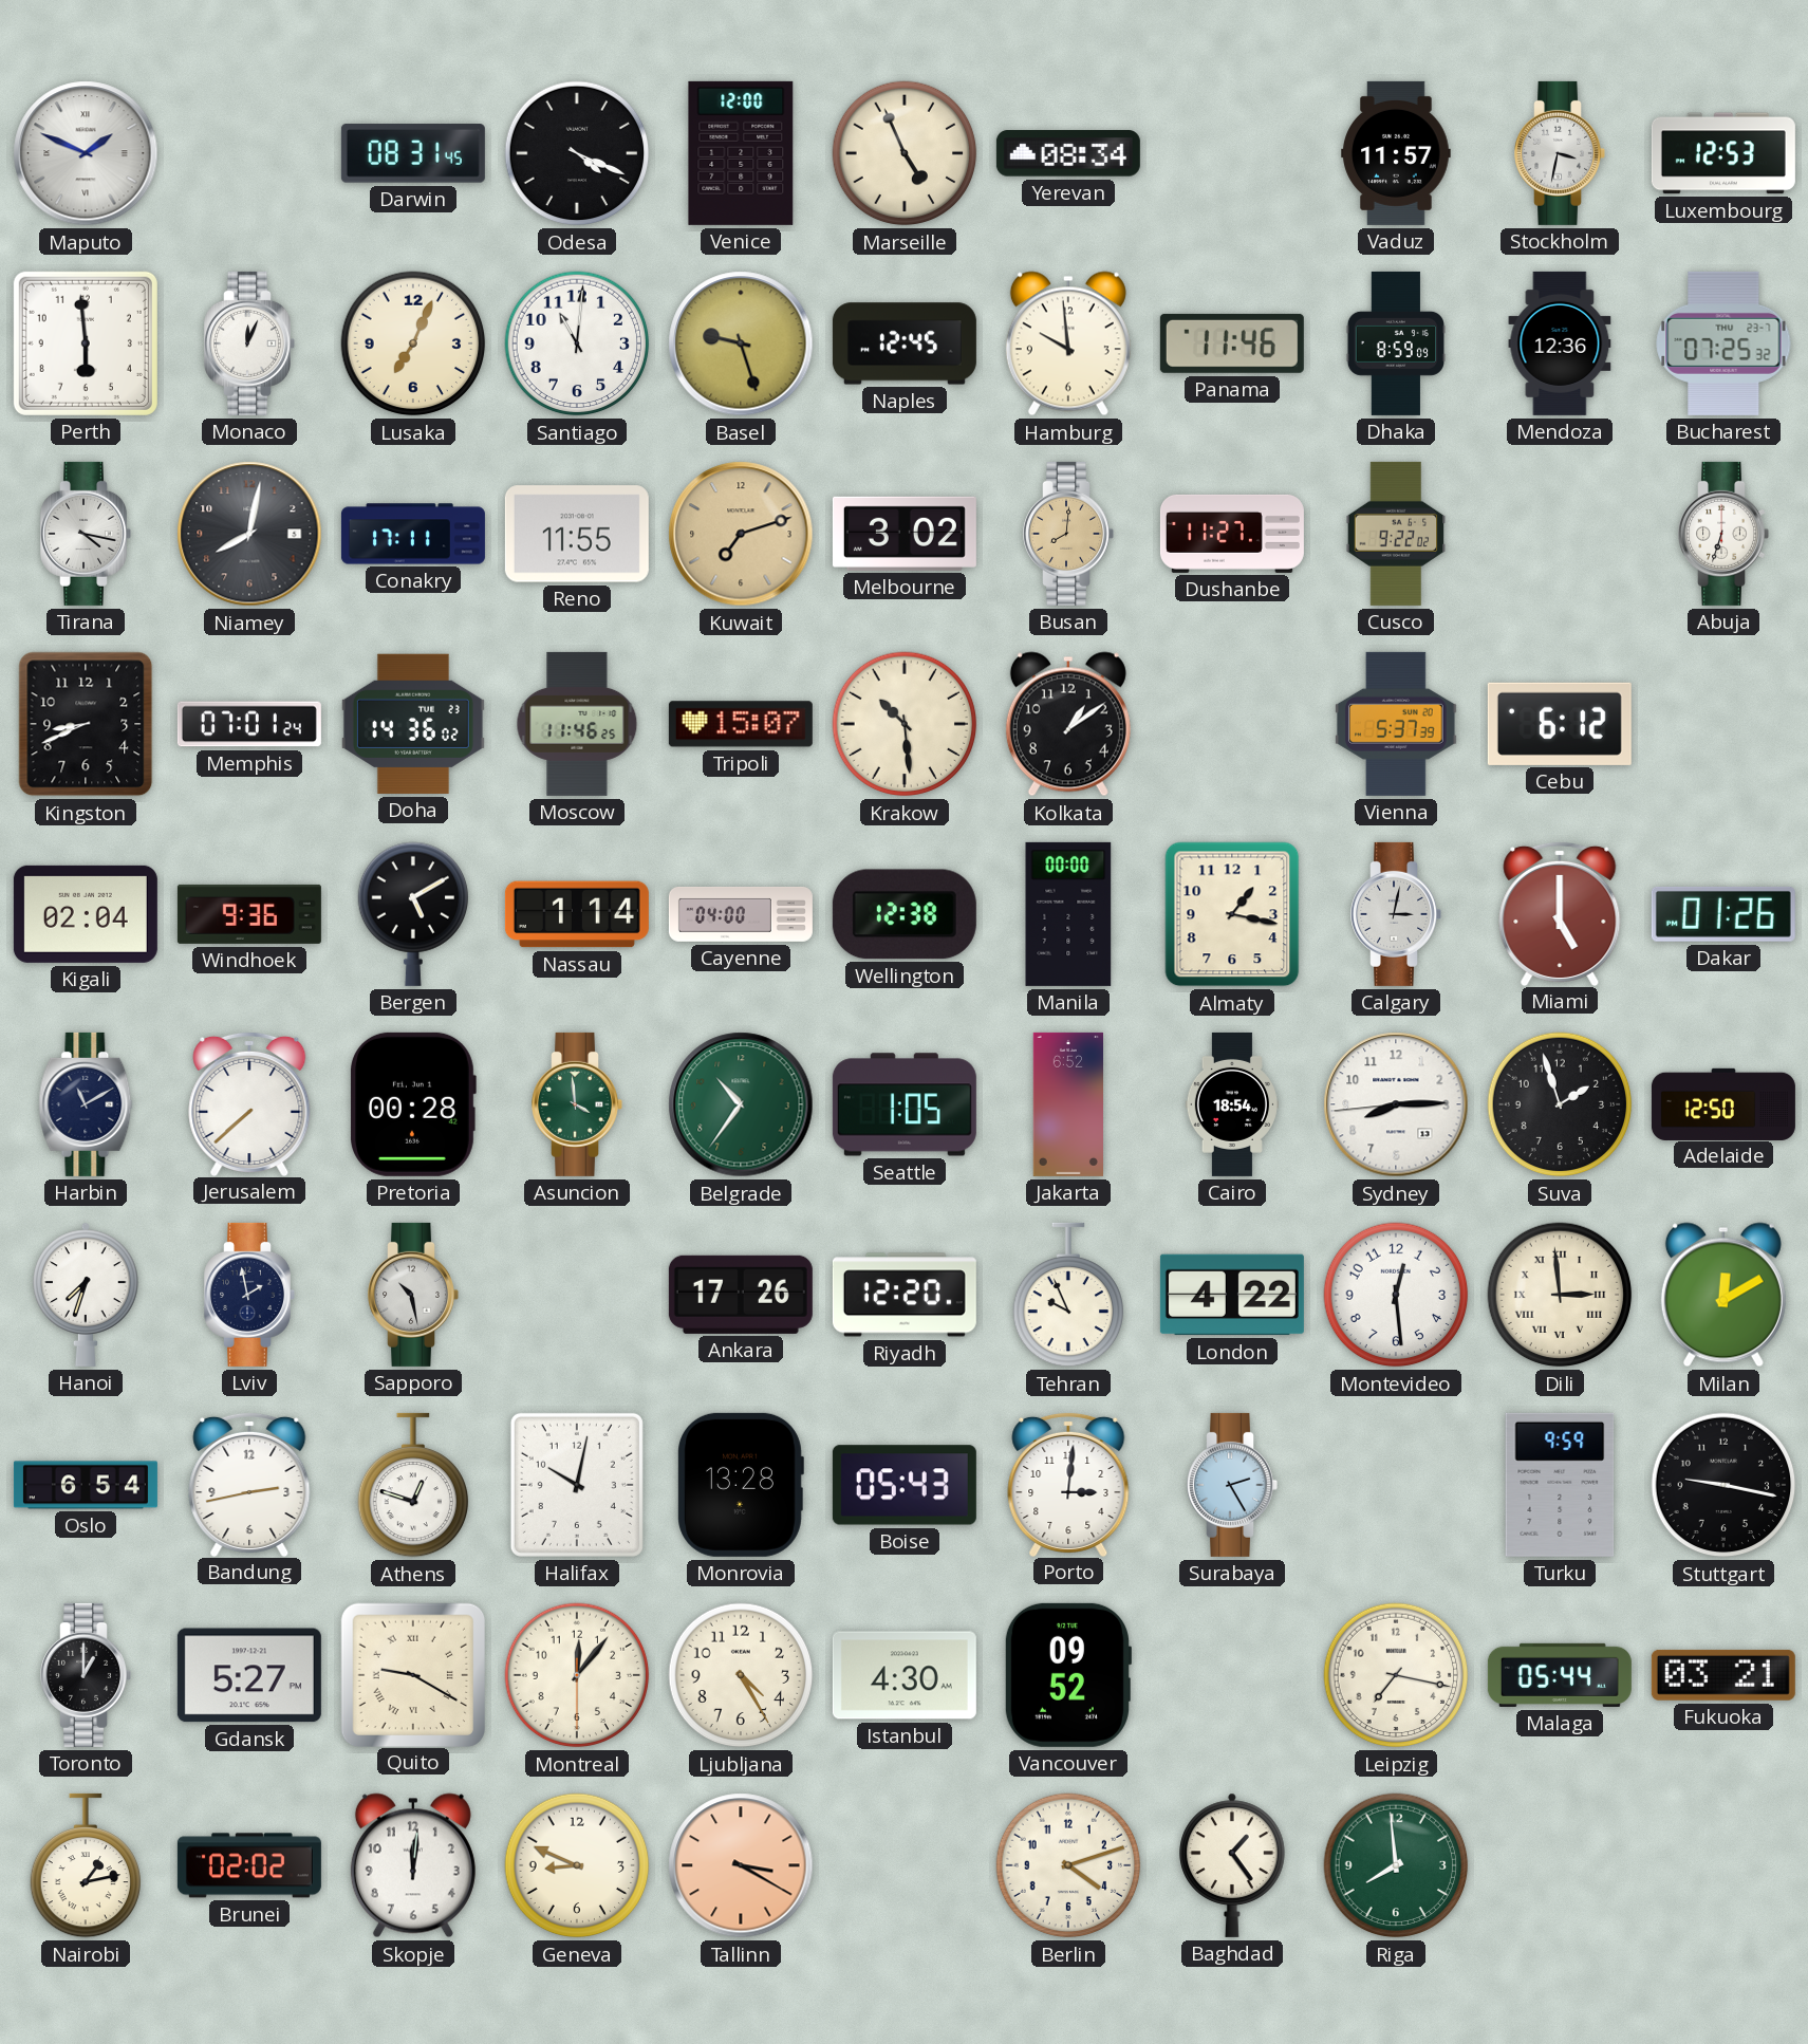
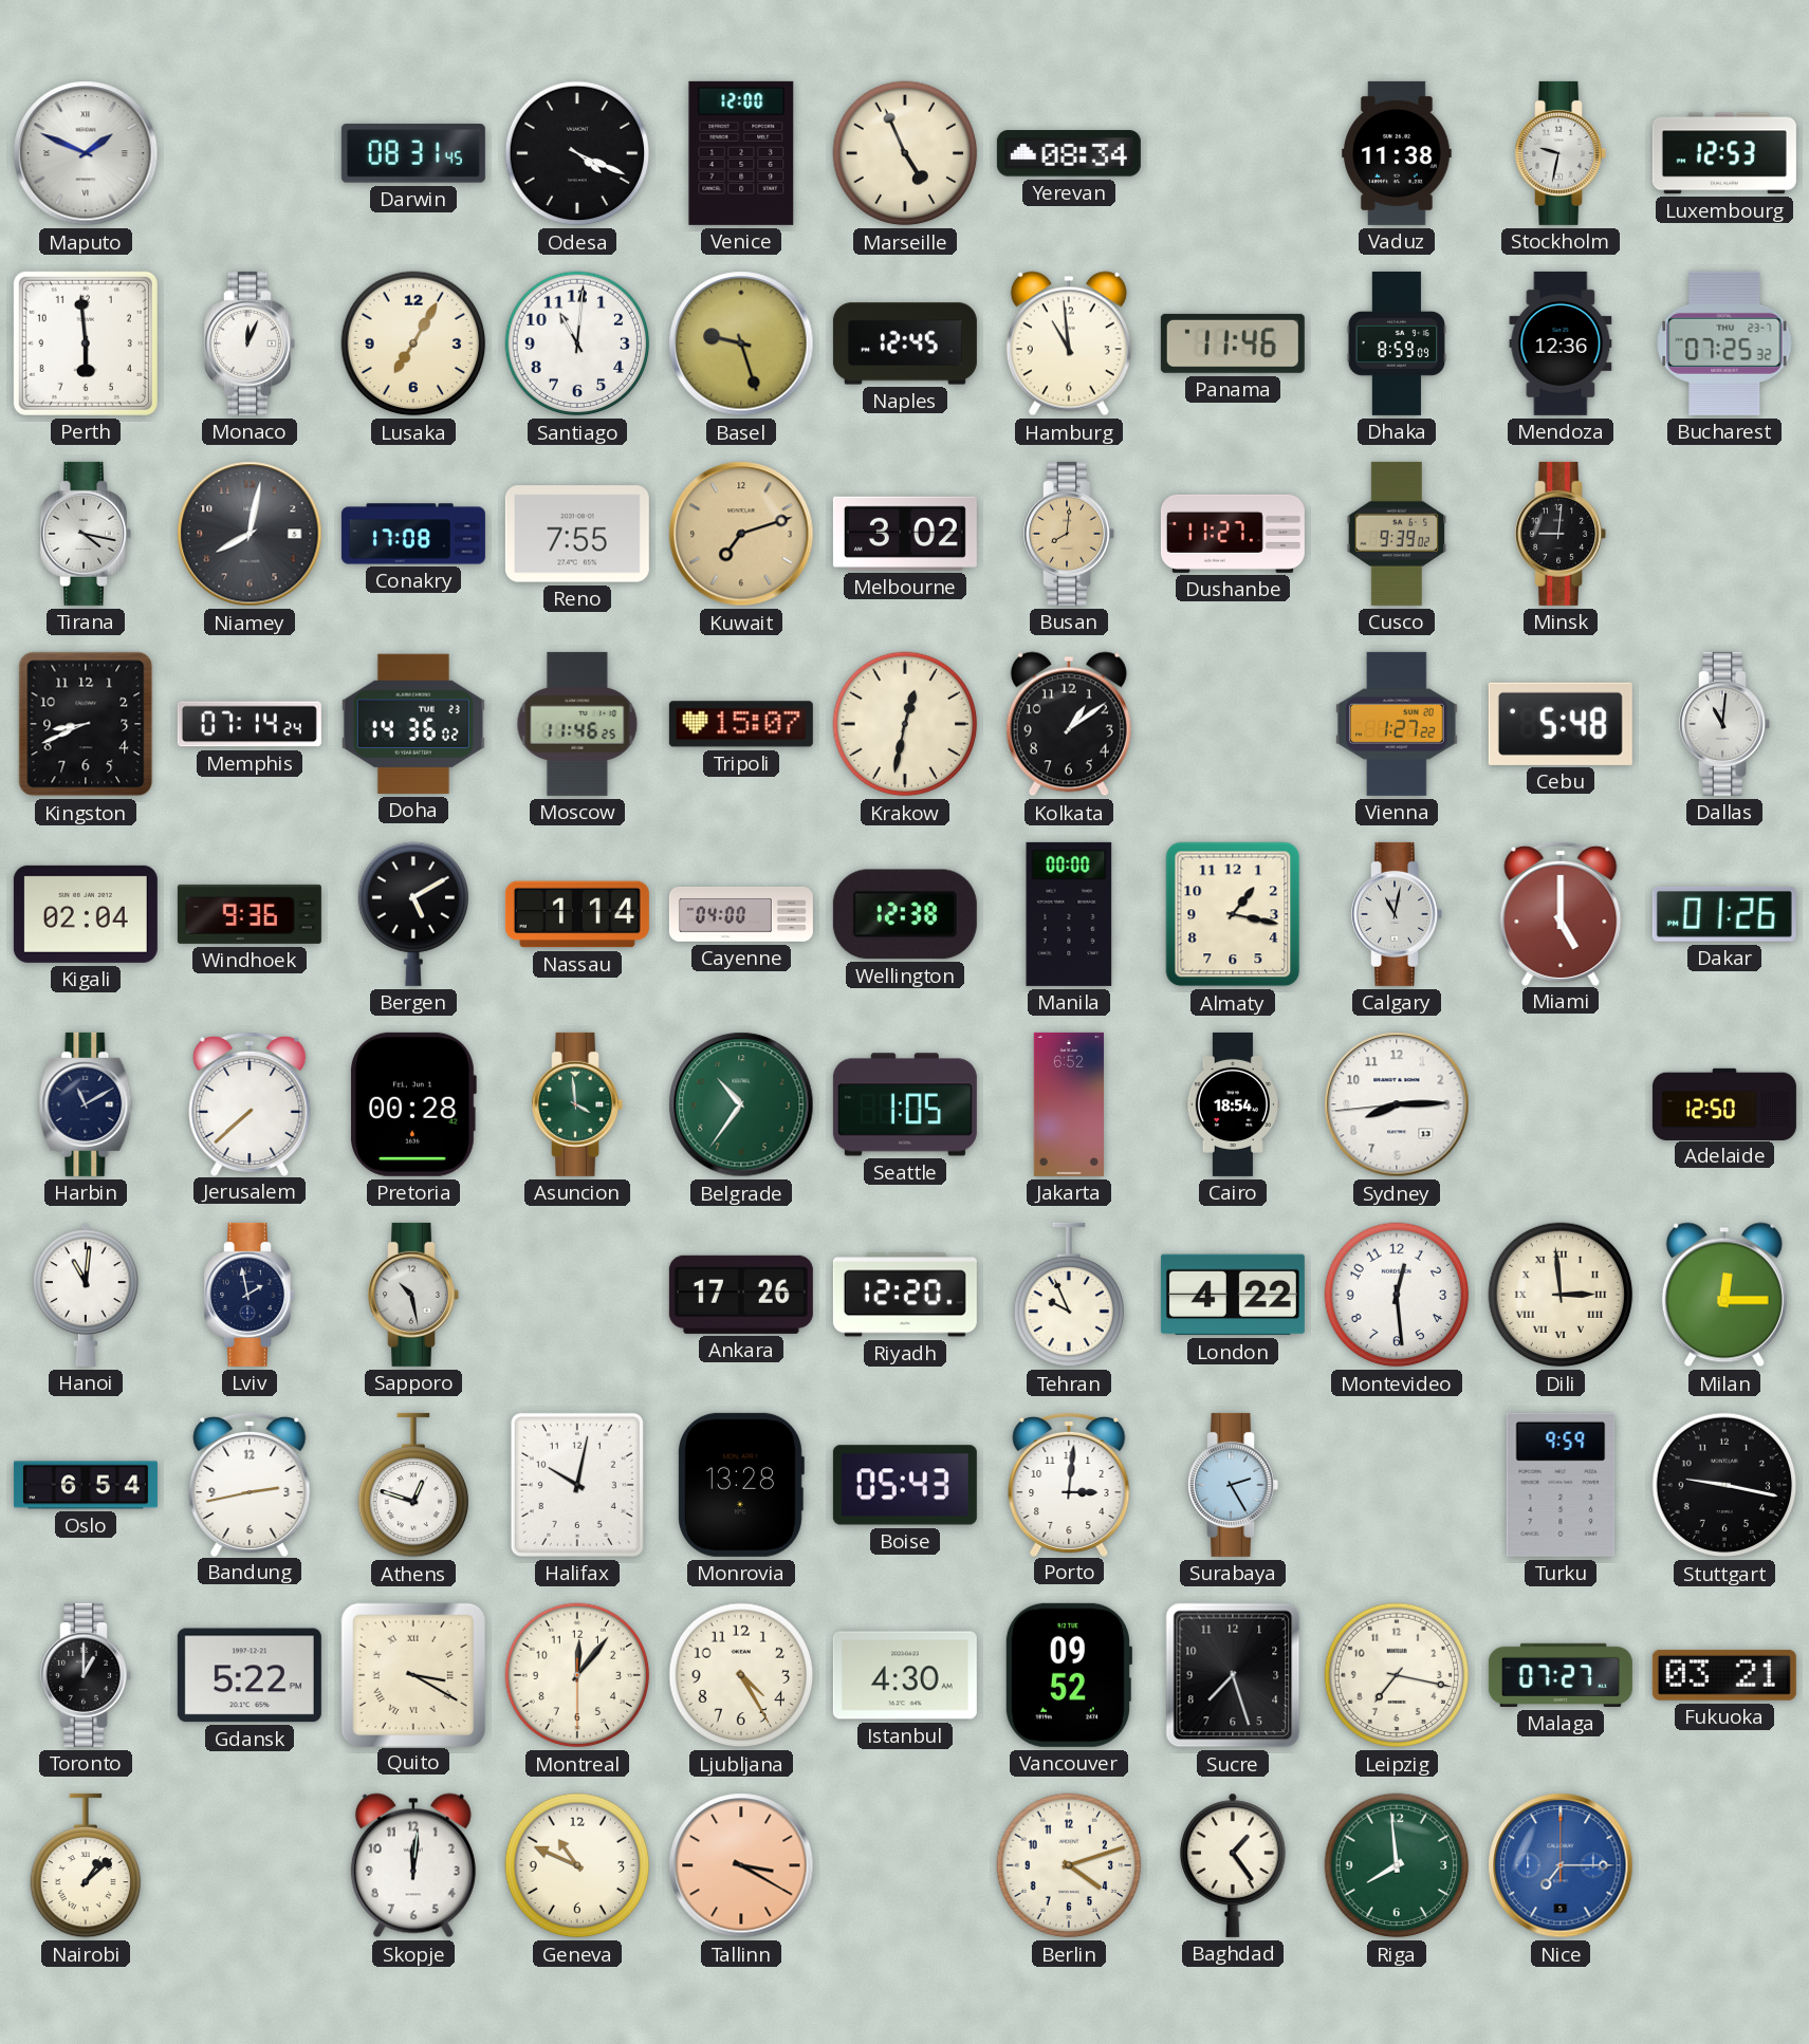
Vaduz: 11:57 -> 11:38 (1397, 153)
Stockholm: 3:32 -> 9:32 (1561, 153)
Lusaka: 7:04 -> 7:05 (413, 343)
Hamburg: 9:59 -> 10:59 (1069, 343)
Conakry: 17:11 -> 17:08 (413, 534)
Reno: 11:55 -> 7:55 (577, 534)
Cusco: 9:22 -> 9:39 (1397, 534)
Minsk: none -> 9:01 (1561, 534)
Abuja: 6:33 -> none (1723, 534)
Memphis: 07:01 -> 07:14 (250, 724)
Krakow: 10:29 -> 12:32 (905, 724)
Vienna: 5:37 -> 1:27 (1397, 724)
Cebu: 6:12 -> 5:48 (1561, 724)
Dallas: none -> 11:01 (1724, 724)
Calgary: 3:02 -> 11:02 (1397, 914)
Suva: 1:57 -> none (1560, 1104)
Hanoi: 7:33 -> 11:01 (86, 1295)
Milan: 12:10 -> 12:15 (1724, 1295)
Gdansk: 5:27 -> 5:22 (250, 1675)
Quito: 9:20 -> 3:20 (412, 1674)
Sucre: none -> 7:27 (1233, 1675)
Malaga: 05:44 -> 07:27 (1561, 1675)
Nairobi: 1:13 -> 1:08 (85, 1865)
Brunei: 02:02 -> none (249, 1865)
Geneva: 8:49 -> 10:49 (577, 1865)
Nice: none -> 7:15 (1561, 1865)
